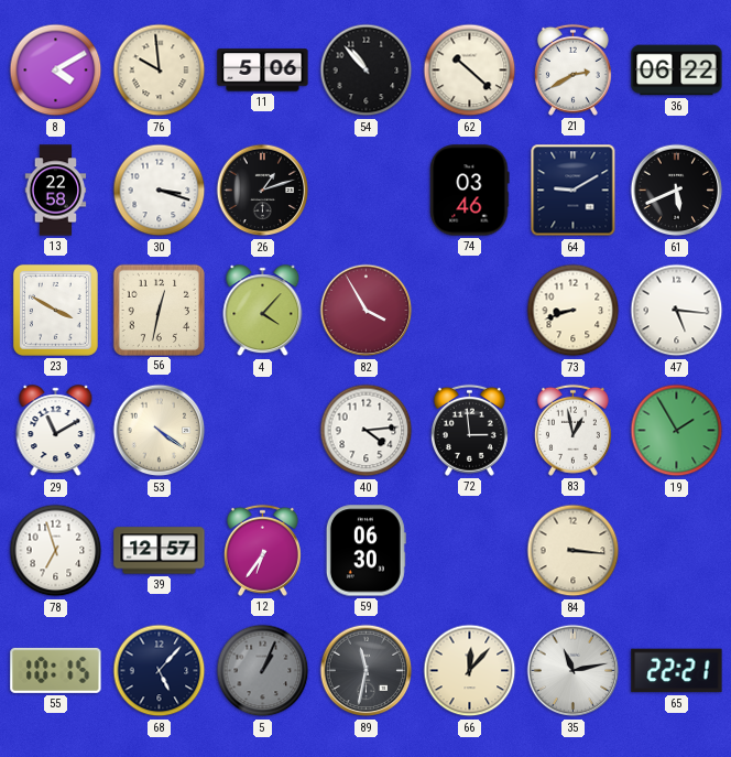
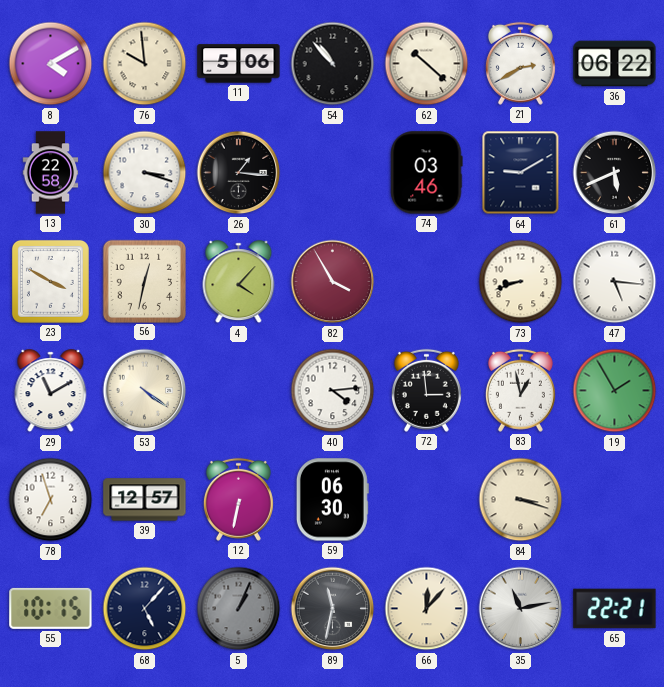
26: 1:12 -> 1:16 (239, 173)
12: 6:36 -> 6:32 (238, 499)
84: 3:16 -> 3:18 (521, 500)
